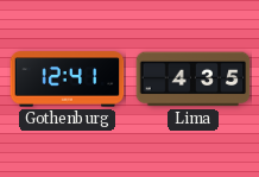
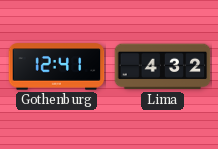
Lima: 4:35 -> 4:32 (163, 67)
